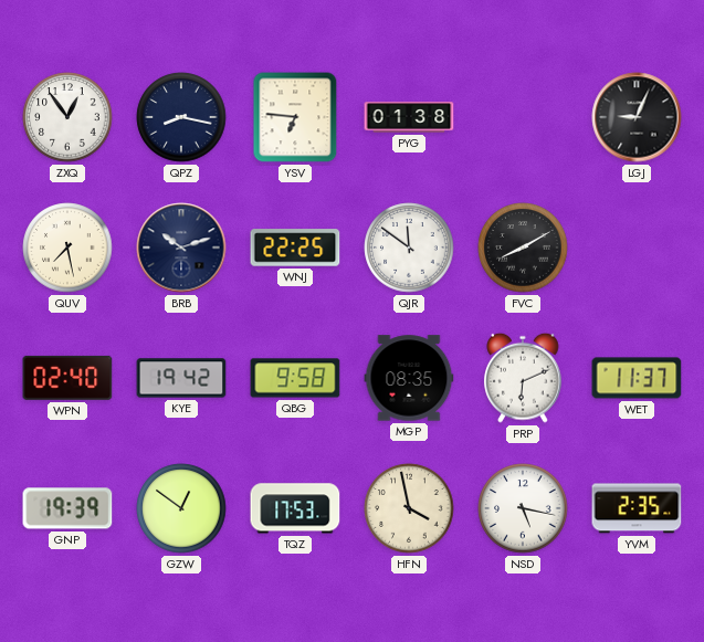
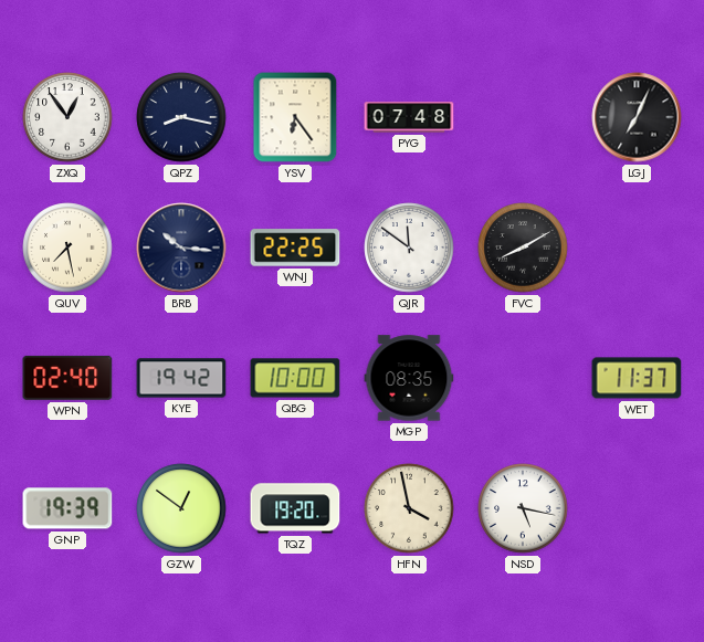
YSV: 6:46 -> 6:24 (295, 117)
PYG: 01:38 -> 07:48 (409, 117)
LGJ: 9:04 -> 7:04 (637, 117)
BRB: 10:12 -> 10:16 (181, 248)
QBG: 9:58 -> 10:00 (295, 378)
PRP: 6:11 -> none (523, 378)
TQZ: 17:53 -> 19:20 (295, 508)
YVM: 2:35 -> none (637, 508)
